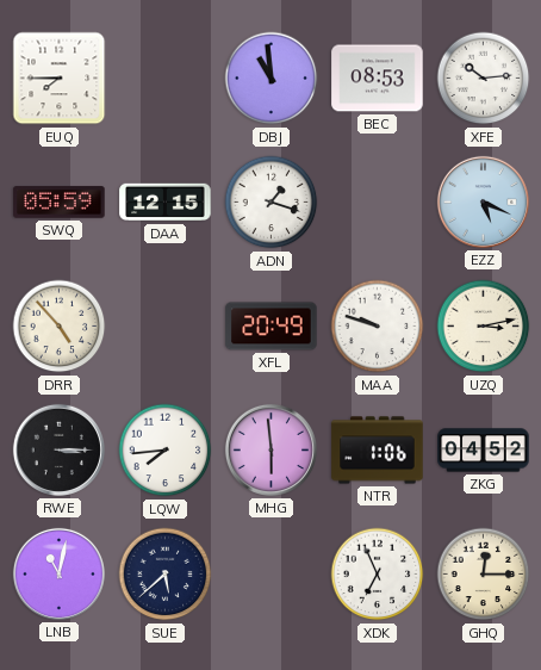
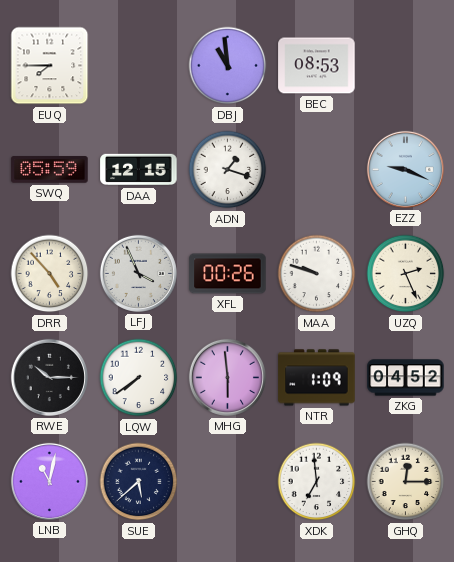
XFE: 10:14 -> none (484, 79)
EZZ: 5:19 -> 9:19 (405, 169)
LFJ: none -> 3:56 (138, 273)
XFL: 20:49 -> 00:26 (228, 274)
UZQ: 3:13 -> 2:26 (406, 274)
RWE: 3:15 -> 10:15 (49, 377)
LQW: 7:44 -> 7:39 (139, 378)
NTR: 1:06 -> 1:09 (317, 378)
XDK: 6:56 -> 6:59 (317, 482)
